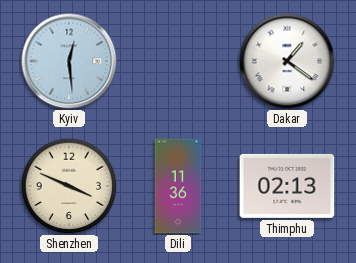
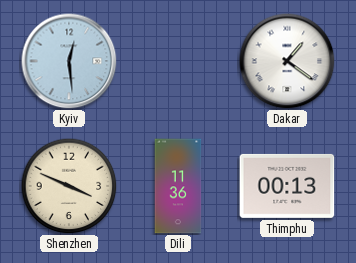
Thimphu: 02:13 -> 00:13 (287, 186)
